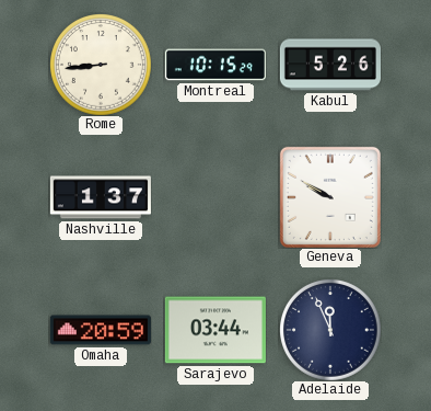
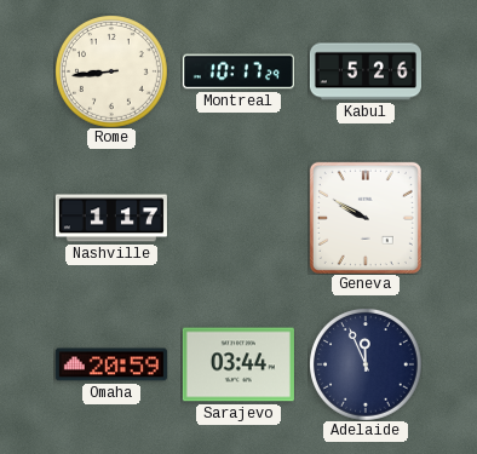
Montreal: 10:15 -> 10:17 (238, 71)
Nashville: 1:37 -> 1:17 (111, 218)
